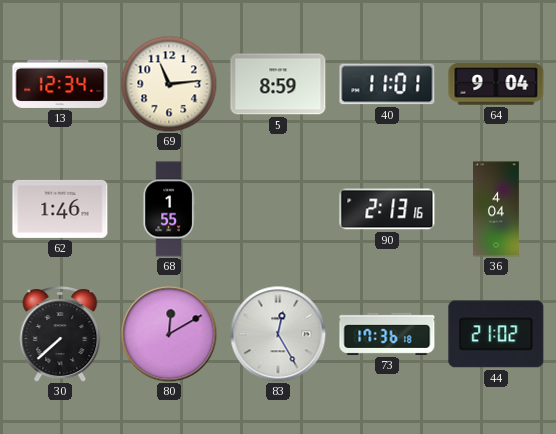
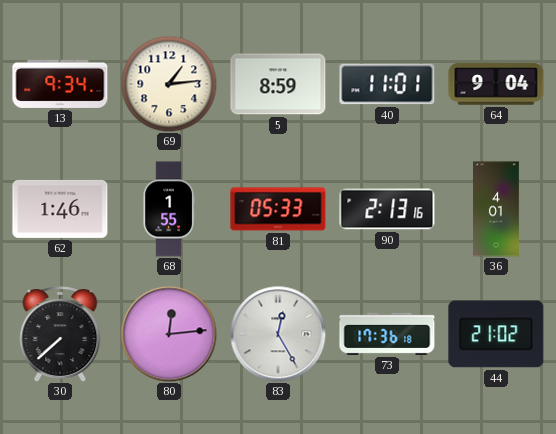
13: 12:34 -> 9:34 (60, 84)
69: 11:14 -> 1:14 (169, 84)
81: none -> 05:33 (278, 209)
36: 4:04 -> 4:01 (496, 209)
80: 12:10 -> 12:14 (169, 334)
